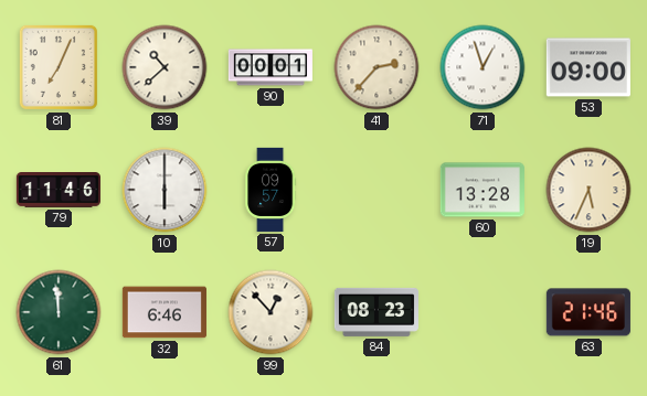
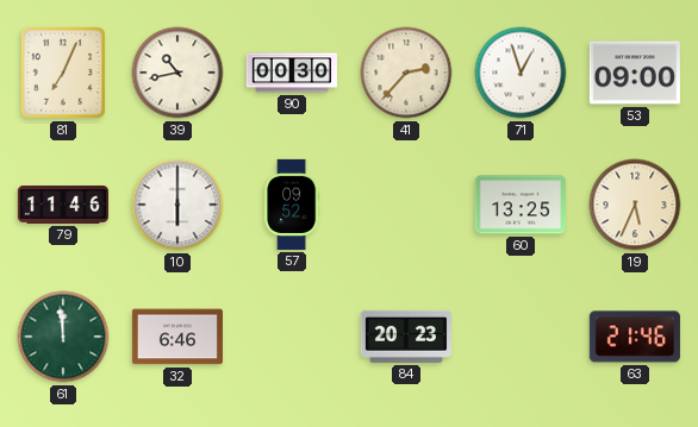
39: 10:38 -> 10:43 (177, 73)
90: 00:01 -> 00:30 (292, 73)
57: 09:57 -> 09:52 (292, 205)
60: 13:28 -> 13:25 (521, 205)
99: 12:53 -> none (271, 312)
84: 08:23 -> 20:23 (406, 337)
